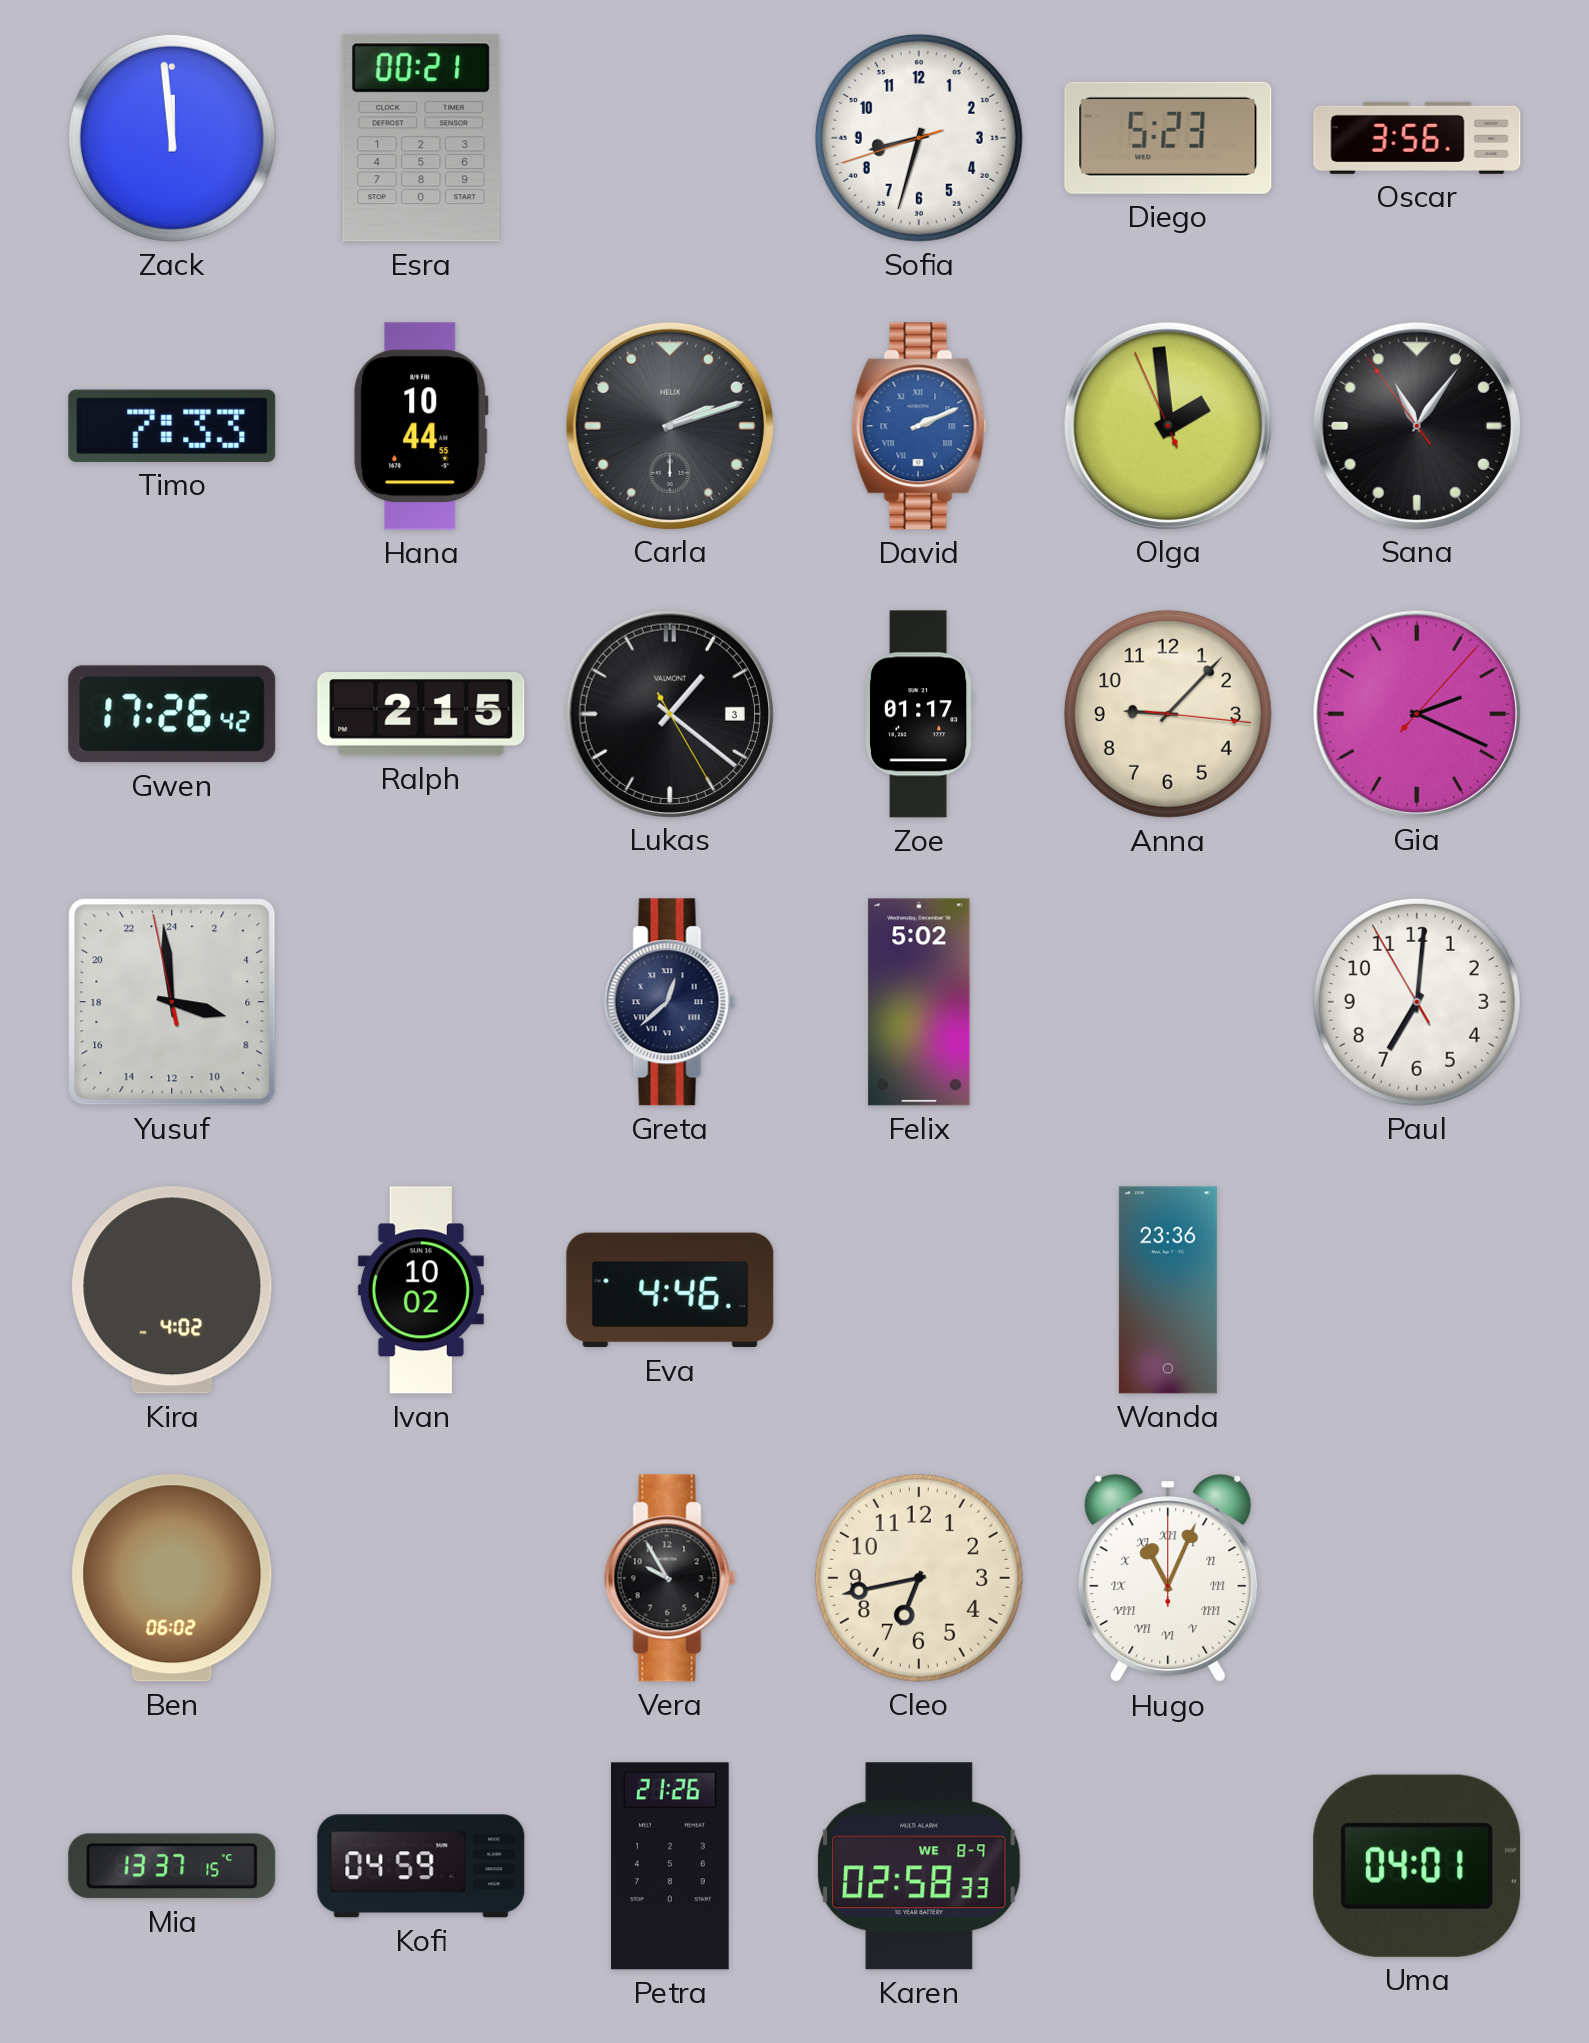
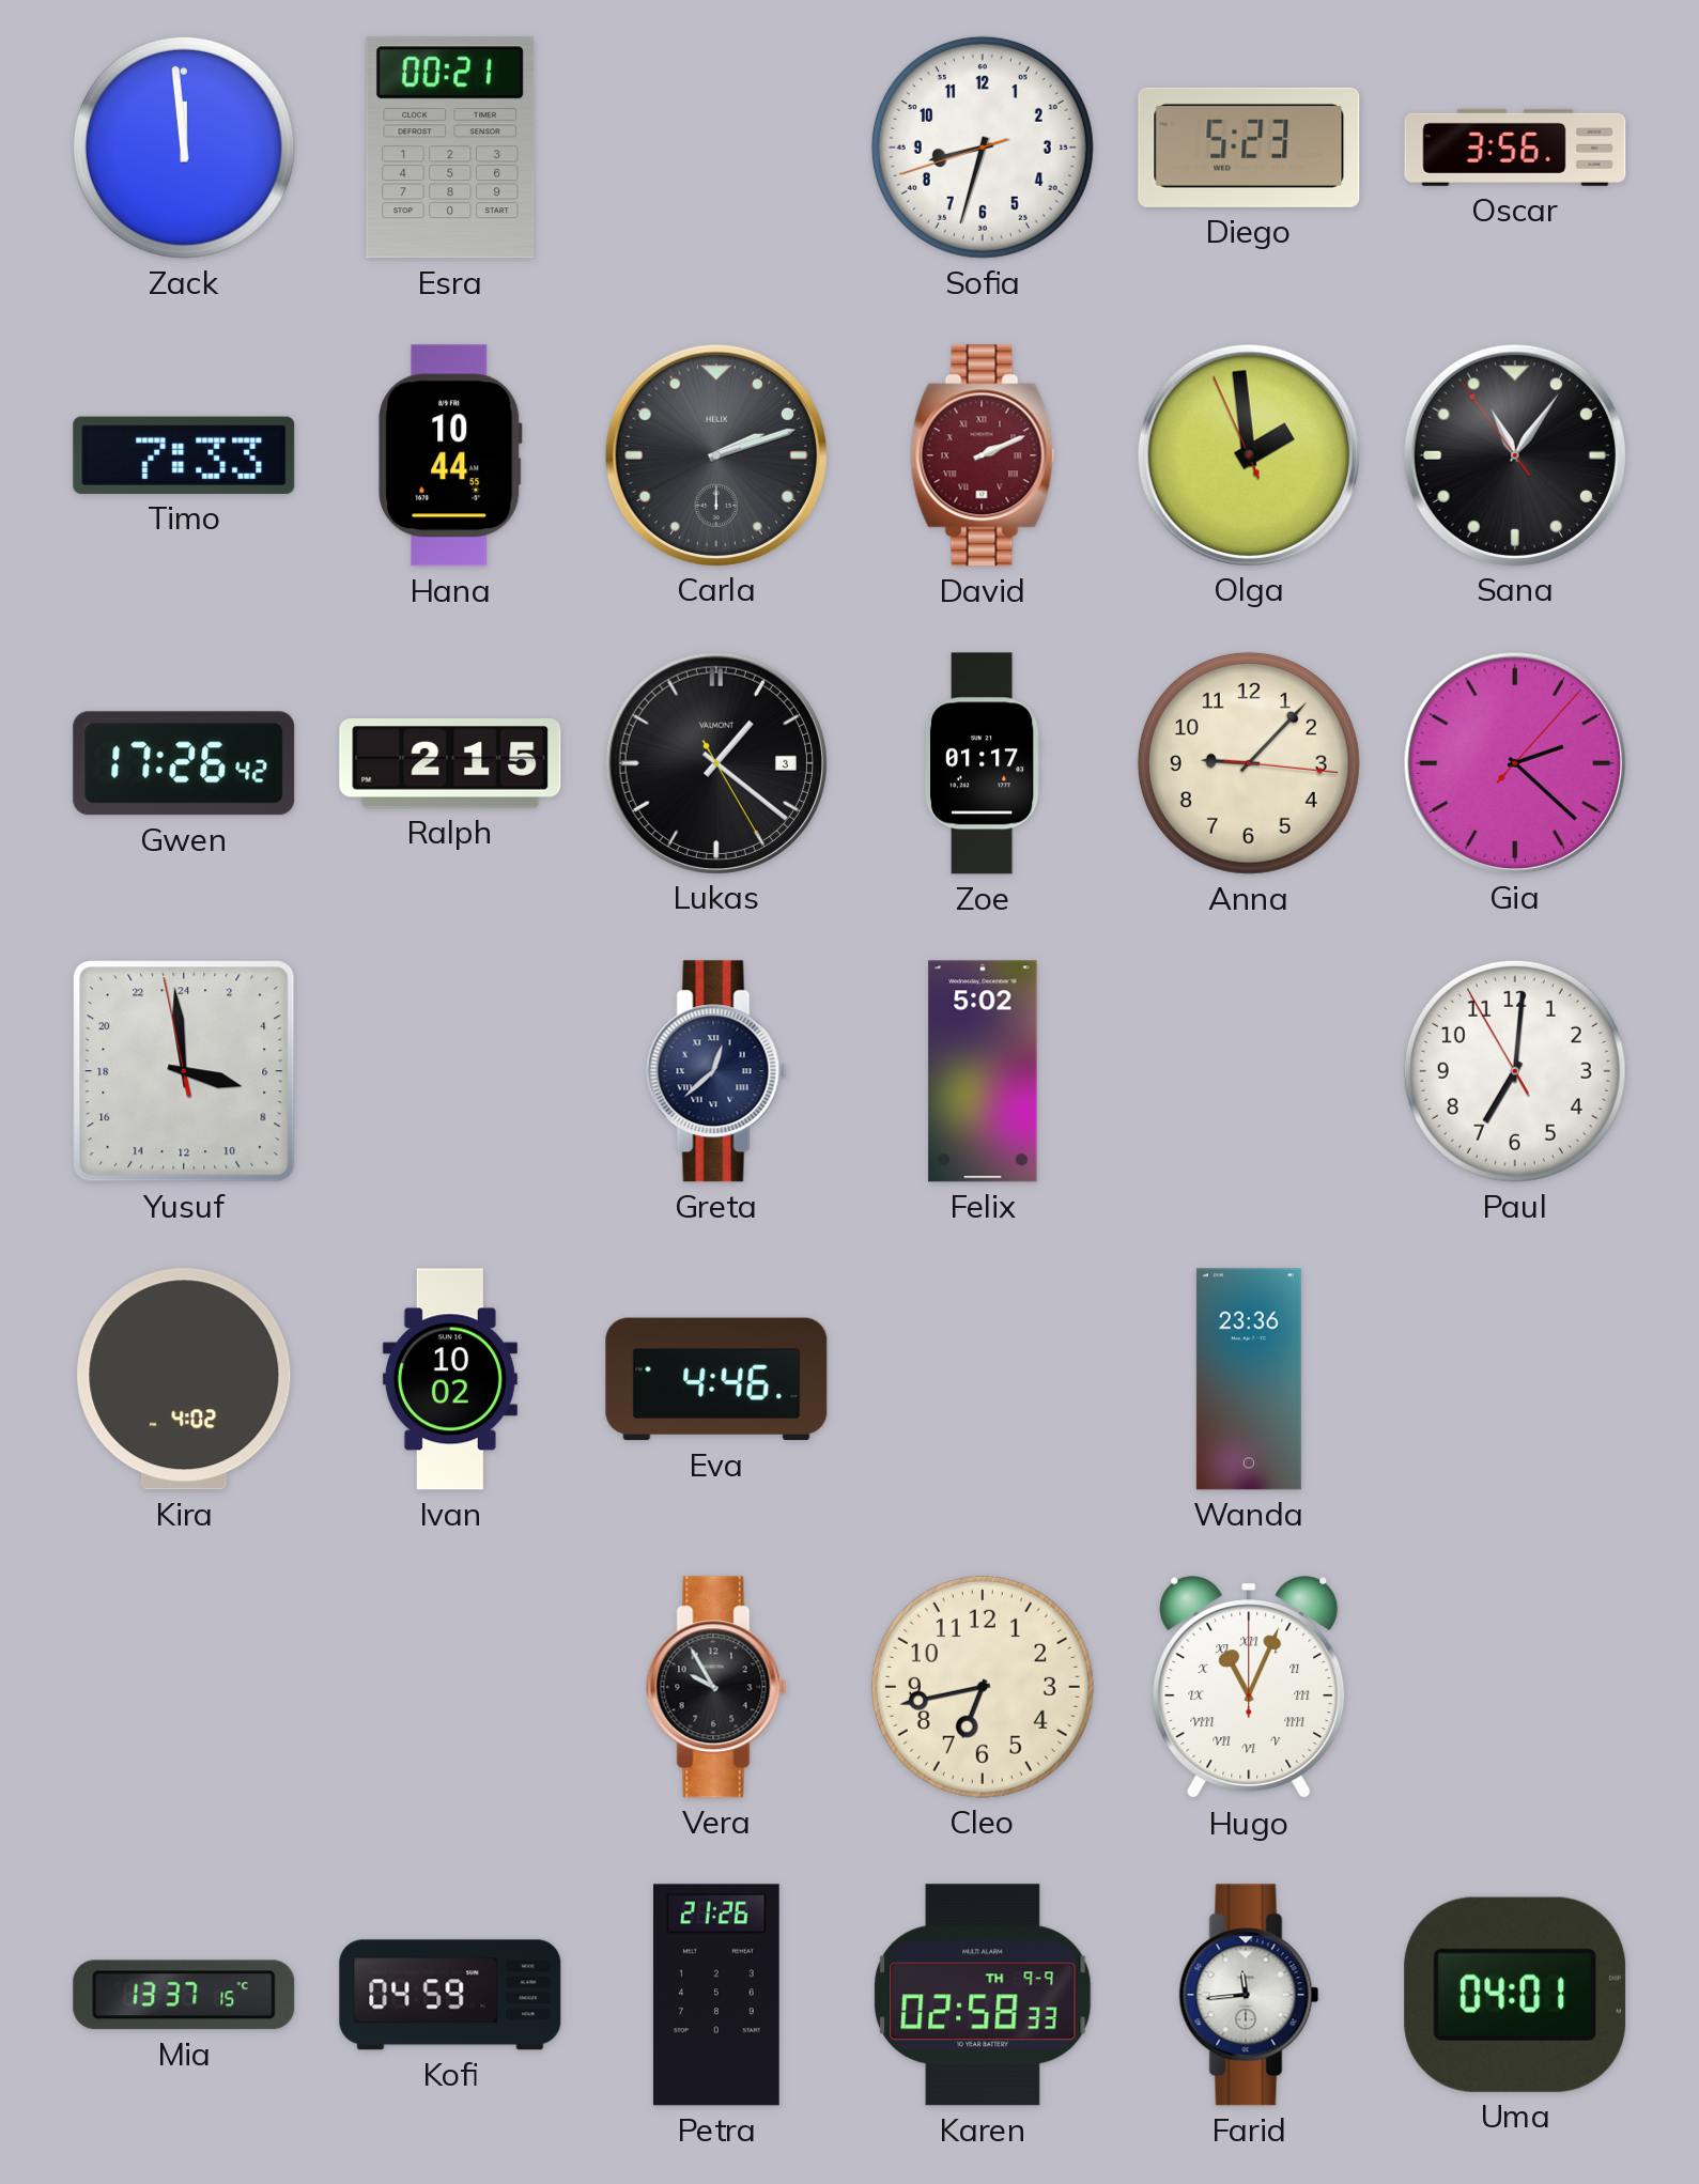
David dial: blue -> burgundy (983, 455)
Gia: 2:19 -> 2:22 (1514, 762)
Ben: 06:02 -> none (172, 1578)
Karen date: WE 8-9 -> TH 9-9 (983, 1995)
Farid: none -> 11:44 (1249, 1995)
